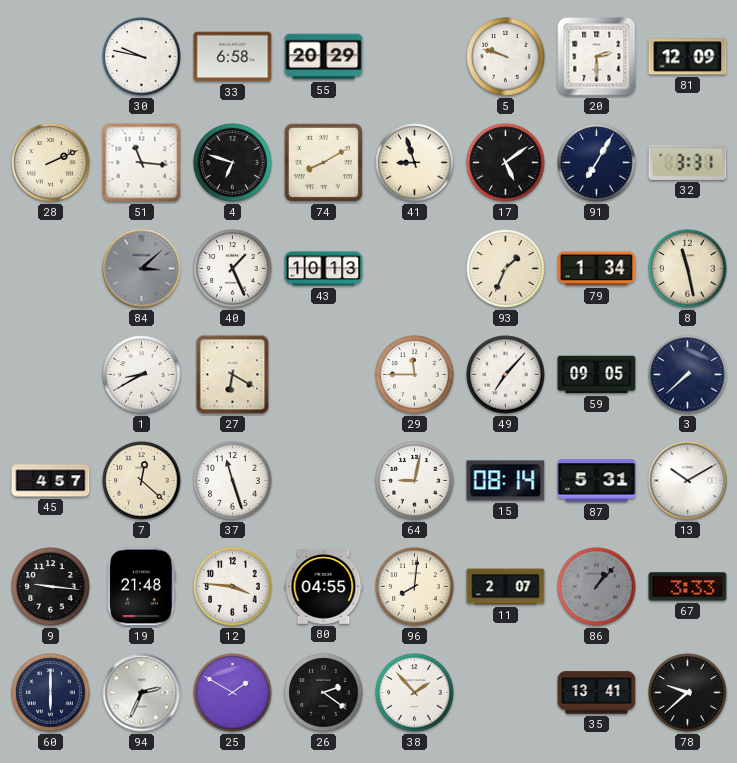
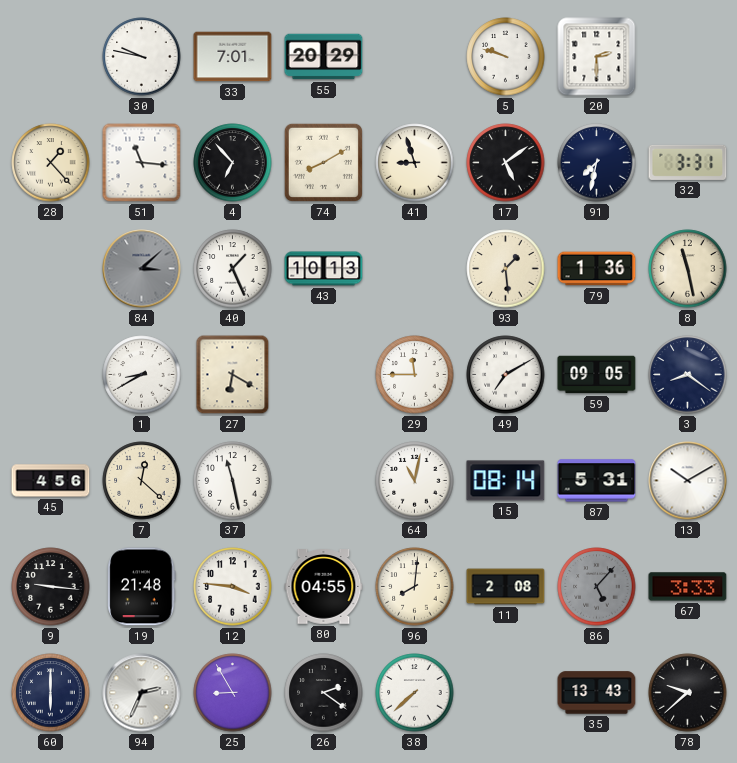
33: 6:58 -> 7:01 (233, 57)
81: 12:09 -> none (688, 57)
28: 2:11 -> 1:23 (51, 163)
4: 6:48 -> 6:53 (233, 163)
91: 7:05 -> 7:32 (597, 163)
93: 1:34 -> 1:29 (506, 269)
79: 1:34 -> 1:36 (597, 269)
49: 7:07 -> 7:10 (506, 375)
3: 7:38 -> 8:21 (688, 375)
45: 4:57 -> 4:56 (51, 481)
37: 11:27 -> 11:28 (233, 481)
64: 9:02 -> 11:02 (415, 481)
11: 2:07 -> 2:08 (506, 587)
86: 1:07 -> 5:07 (597, 587)
25: 1:50 -> 8:55 (233, 693)
38: 1:53 -> 7:38 (415, 693)
35: 13:41 -> 13:43 (597, 693)
